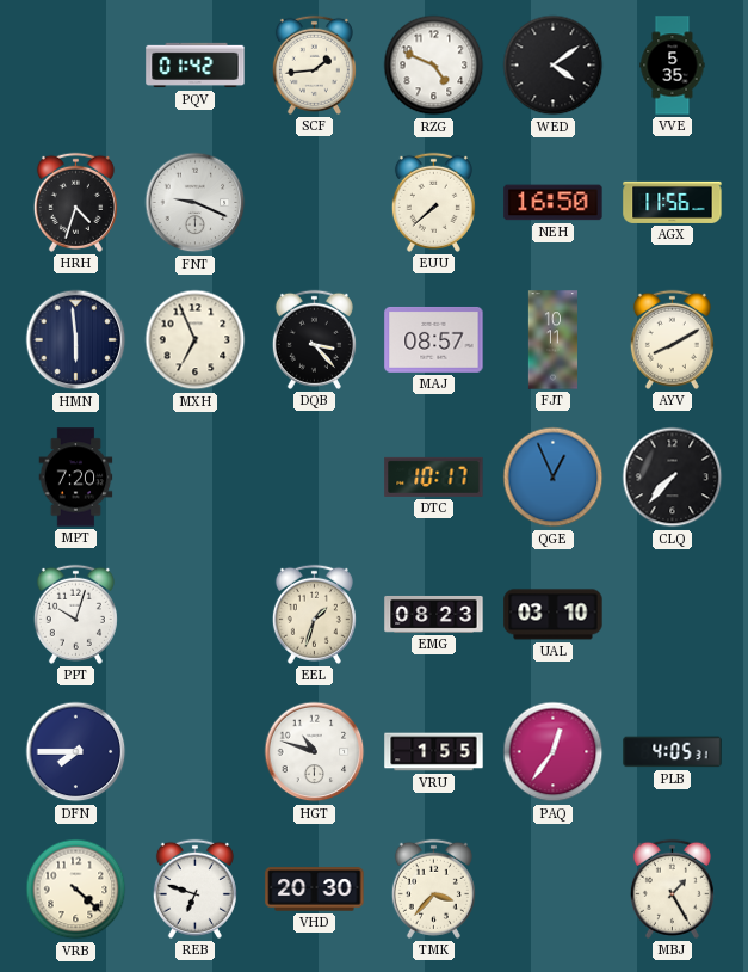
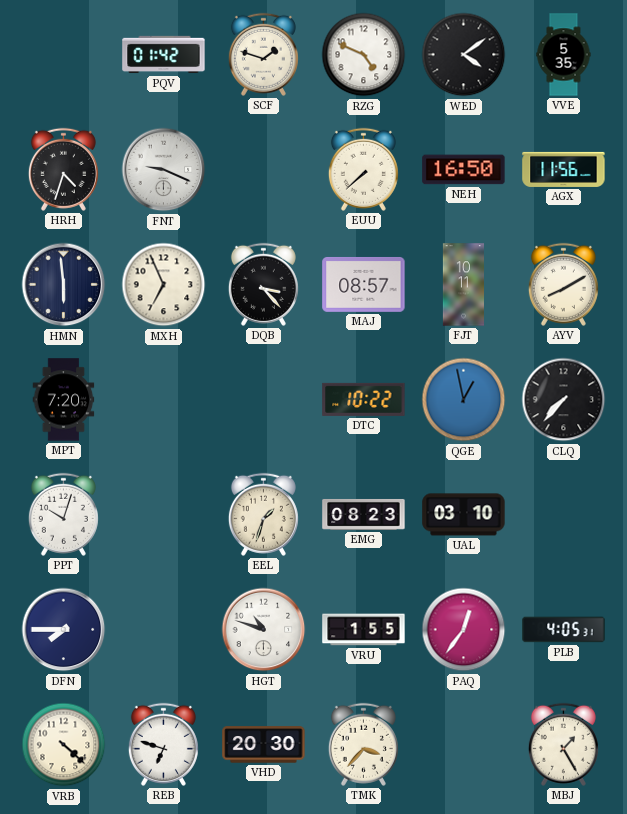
SCF: 1:44 -> 1:48 (263, 54)
DTC: 10:17 -> 10:22 (364, 399)
QGE: 12:56 -> 12:58 (464, 400)
